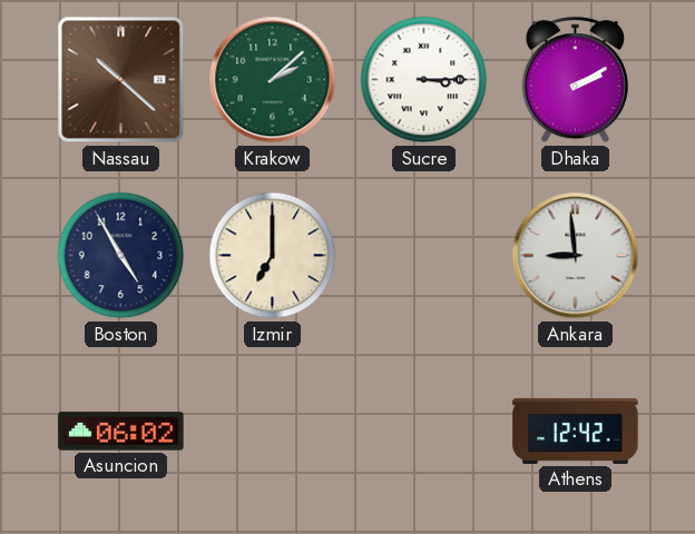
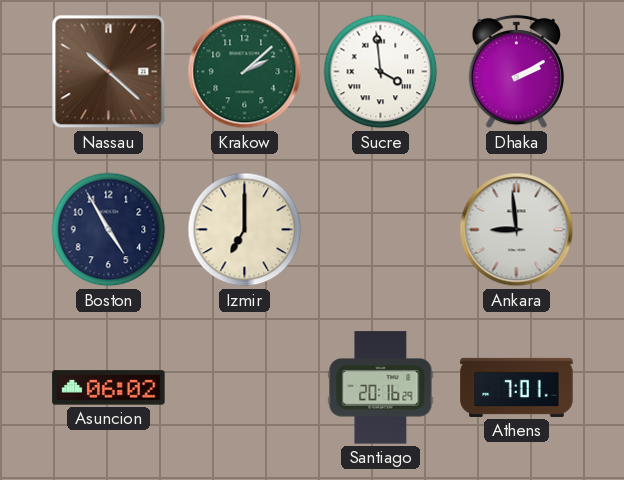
Sucre: 3:15 -> 3:59 (381, 72)
Santiago: none -> 20:16 (381, 388)
Athens: 12:42 -> 7:01 (517, 387)
